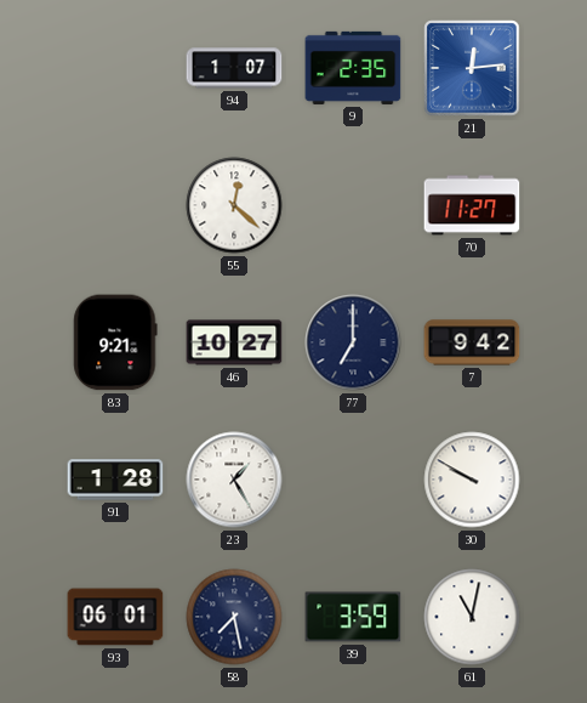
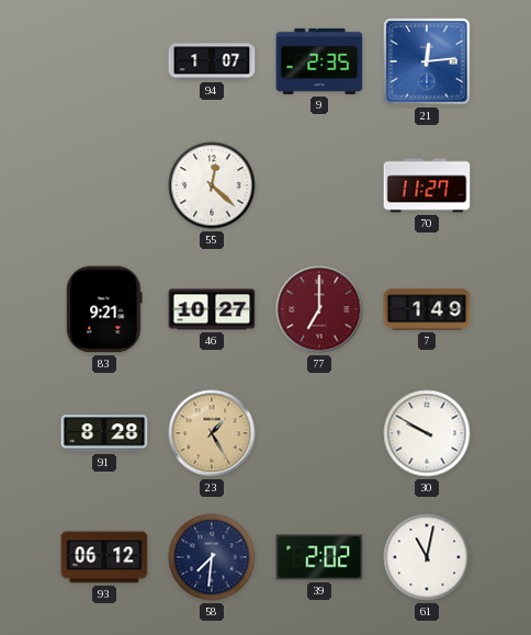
77 dial: navy -> burgundy (319, 309)
7: 9:42 -> 1:49 (427, 309)
91: 1:28 -> 8:28 (104, 433)
23 dial: white -> champagne (212, 433)
93: 06:01 -> 06:12 (104, 557)
58: 7:28 -> 7:31 (212, 557)
39: 3:59 -> 2:02 (319, 557)
